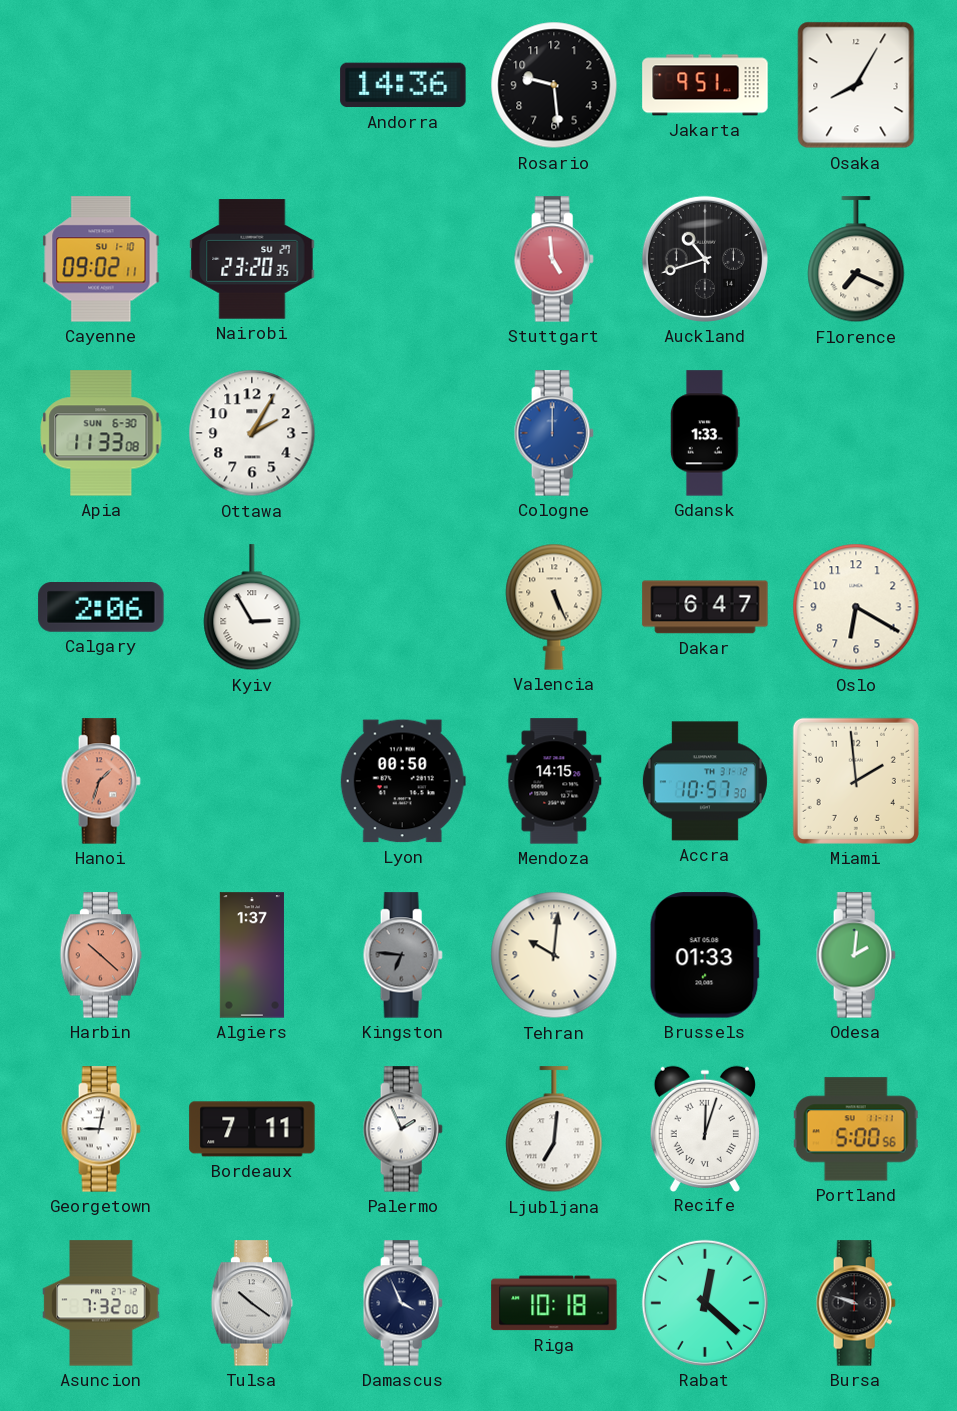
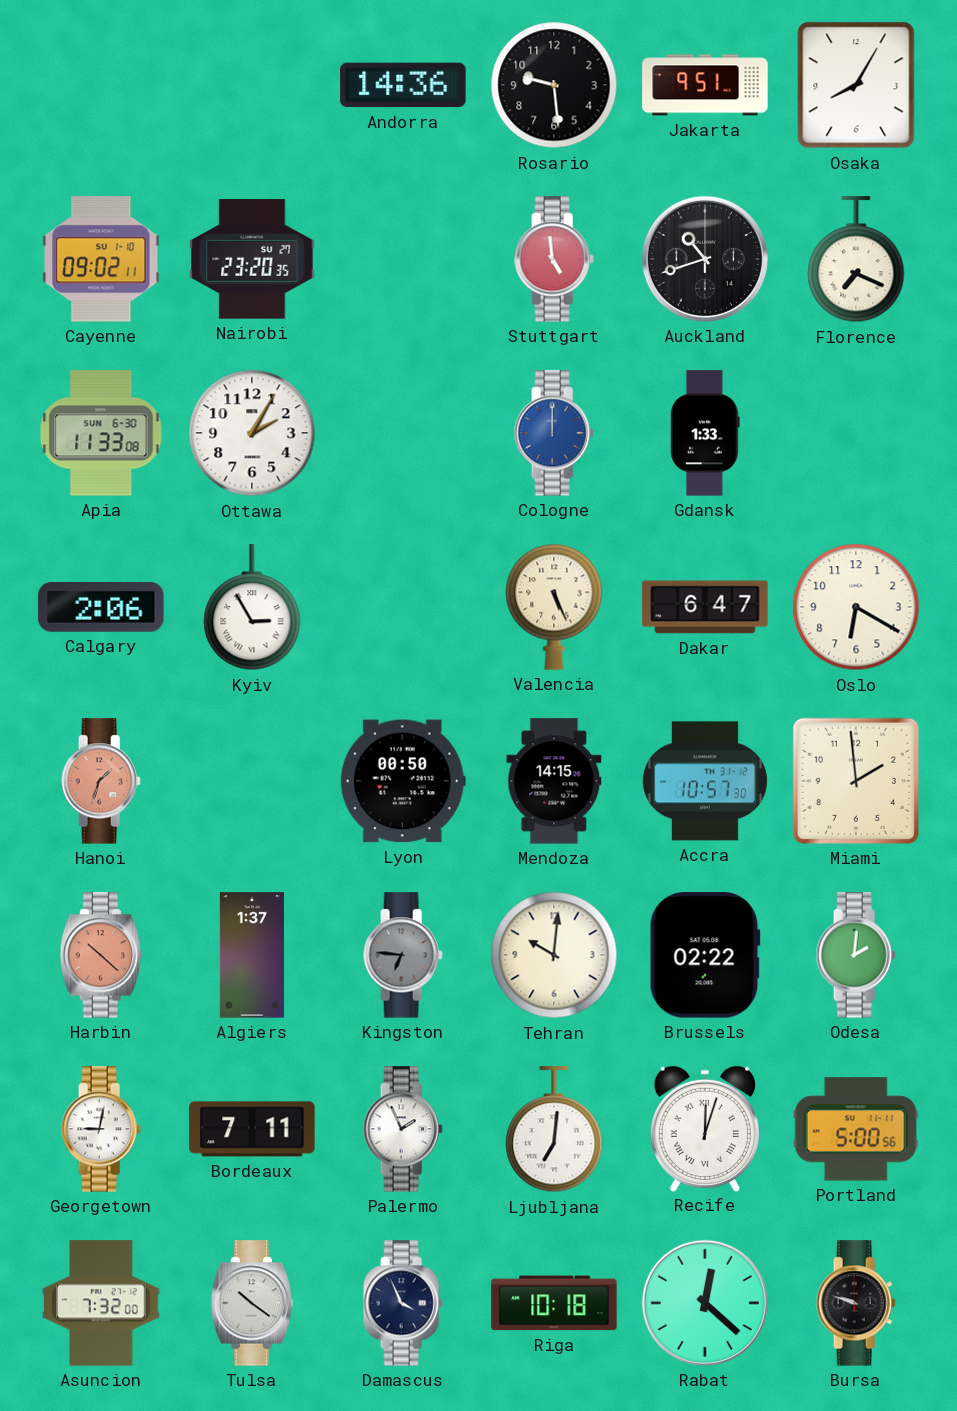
Brussels: 01:33 -> 02:22 (705, 955)
